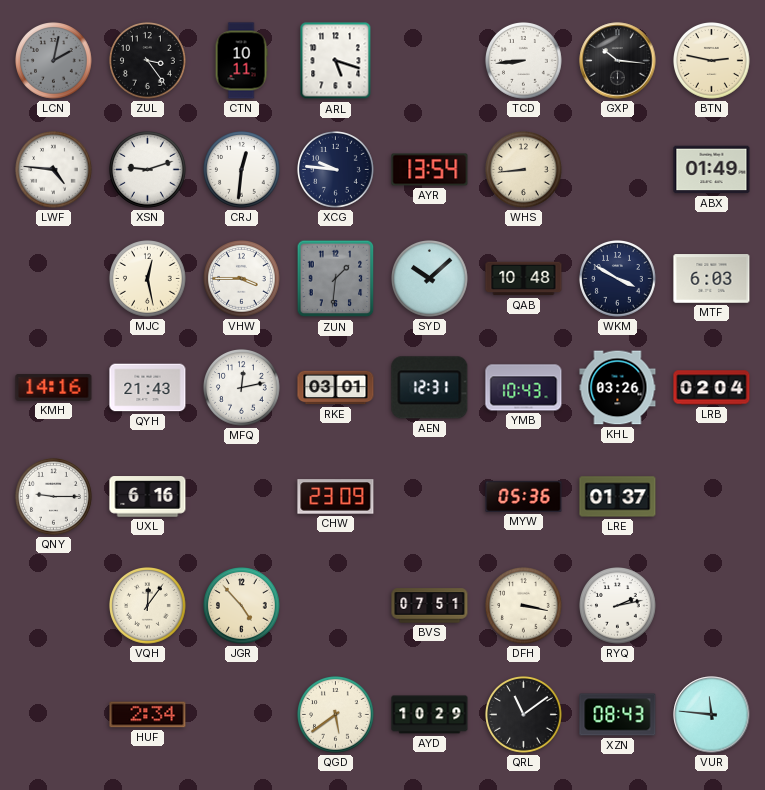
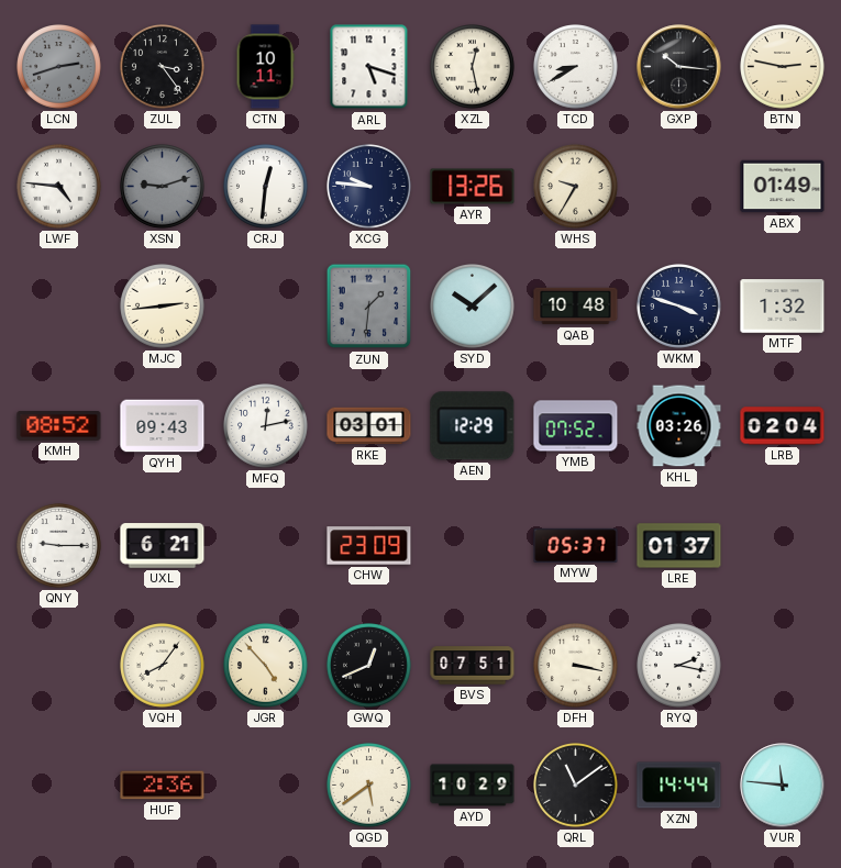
LCN: 2:02 -> 2:42 (59, 67)
XZL: none -> 12:28 (473, 67)
TCD: 8:44 -> 8:40 (576, 67)
XSN dial: white -> grey (163, 187)
AYR: 13:54 -> 13:26 (473, 187)
WHS: 8:44 -> 9:35 (576, 187)
MJC: 12:28 -> 2:44 (163, 307)
VHW: 3:45 -> none (242, 279)
WKM: 3:50 -> 3:48 (679, 307)
MTF: 6:03 -> 1:32 (783, 307)
KMH: 14:16 -> 08:52 (59, 426)
QYH: 21:43 -> 09:43 (163, 426)
AEN: 12:31 -> 12:29 (473, 426)
YMB: 10:43 -> 07:52 (576, 426)
UXL: 6:16 -> 6:21 (163, 546)
MYW: 05:36 -> 05:37 (576, 545)
VQH: 12:06 -> 8:06 (163, 666)
GWQ: none -> 12:41 (369, 666)
RYQ: 2:13 -> 2:17 (679, 666)
HUF: 2:34 -> 2:36 (163, 786)
XZN: 08:43 -> 14:44 (679, 786)
